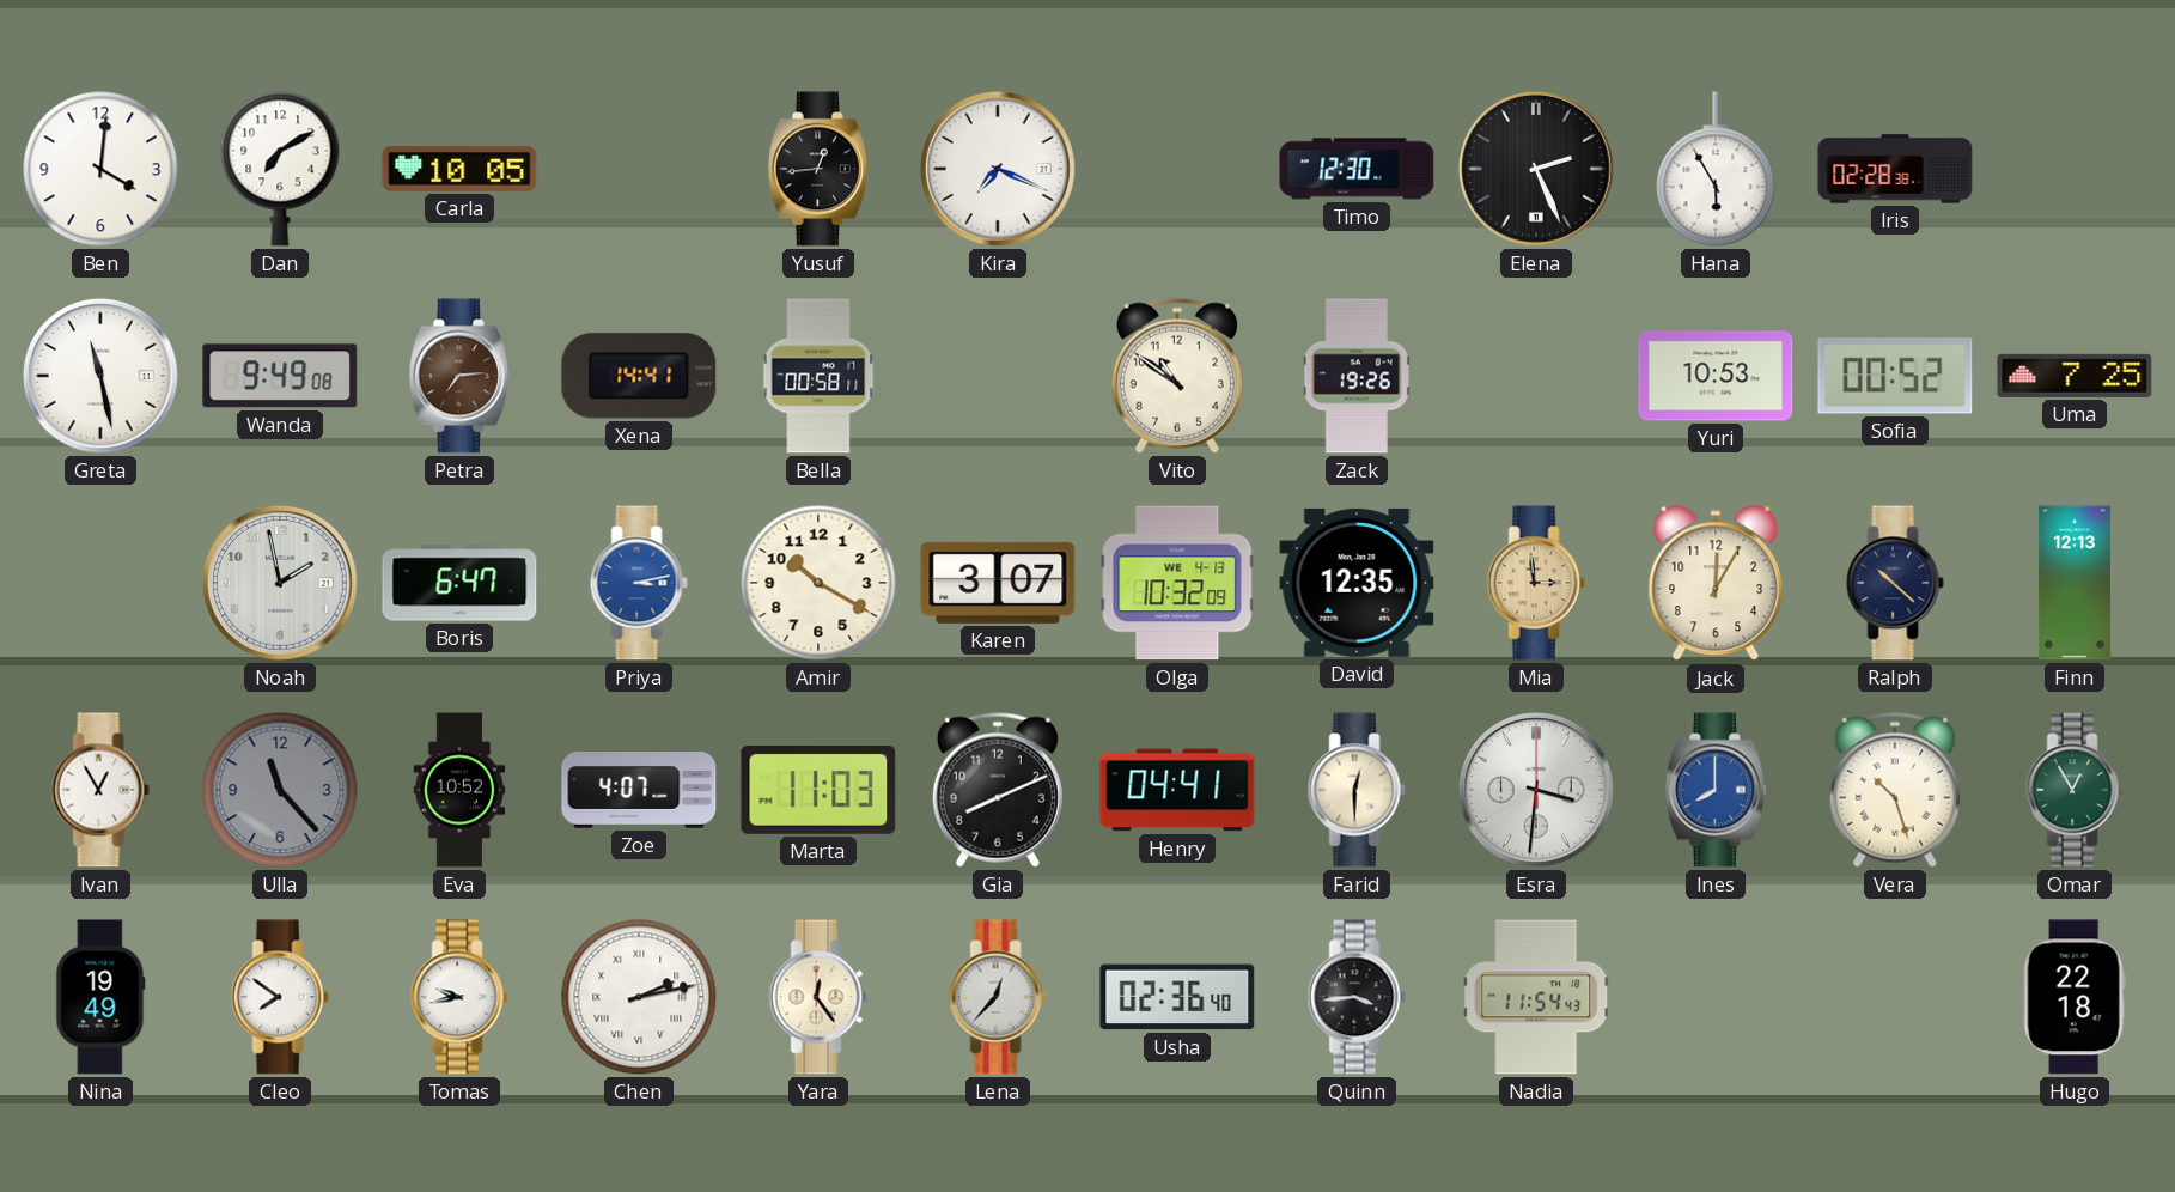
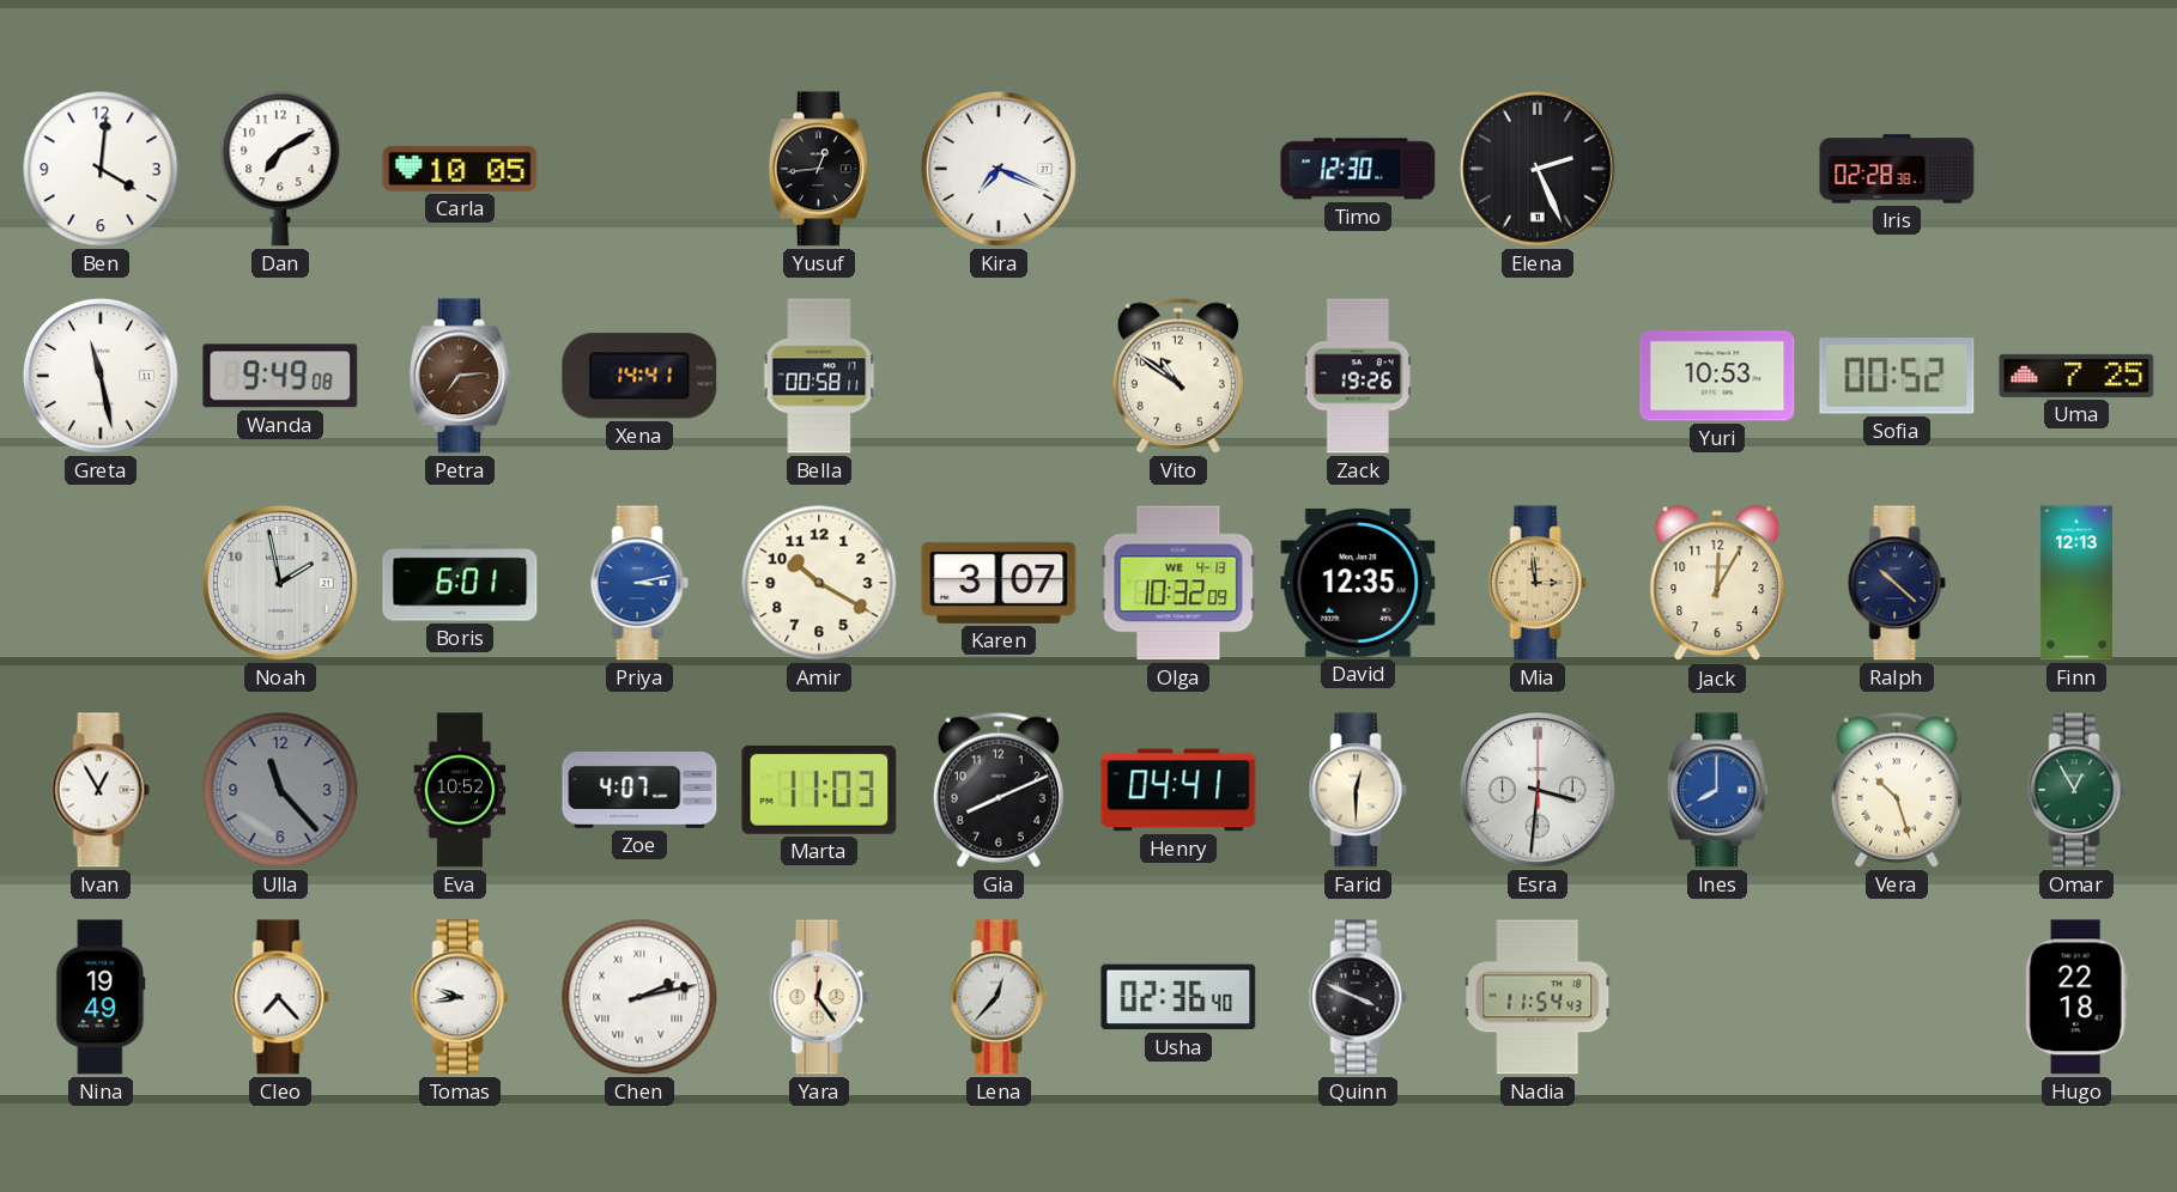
Hana: 5:55 -> none (1716, 169)
Boris: 6:47 -> 6:01 (460, 583)
Cleo: 7:51 -> 7:23 (280, 997)
Quinn: 3:44 -> 3:49 (1358, 997)
